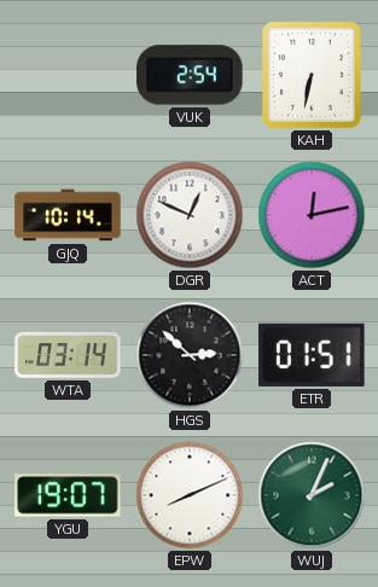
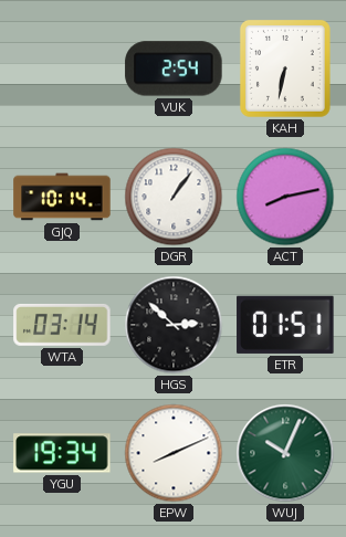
DGR: 12:49 -> 1:06 (174, 197)
ACT: 12:13 -> 8:13 (285, 197)
YGU: 19:07 -> 19:34 (62, 453)
WUJ: 2:04 -> 10:04 (285, 453)
